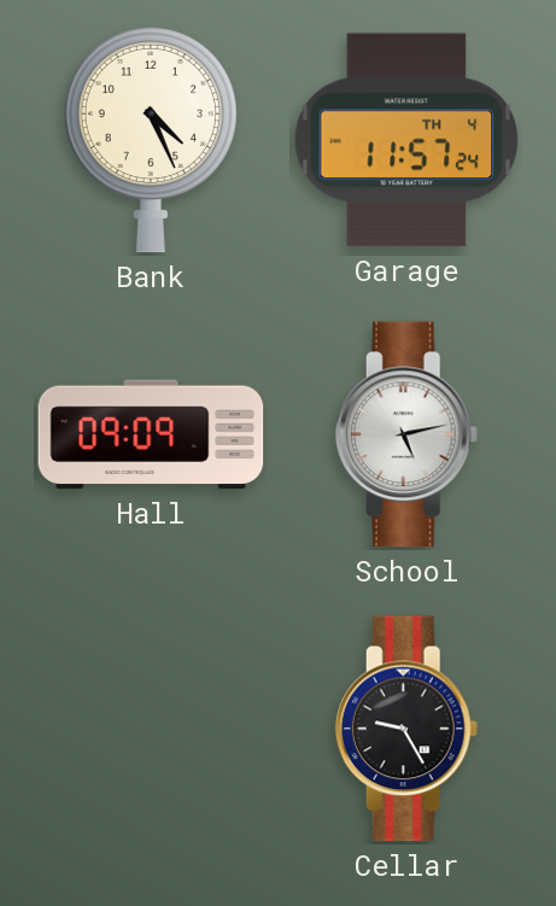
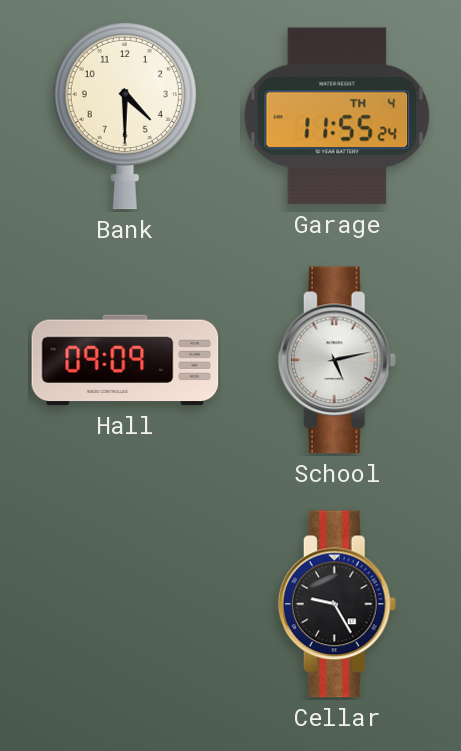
Bank: 4:26 -> 4:30 (125, 116)
Garage: 11:57 -> 11:55 (337, 116)
